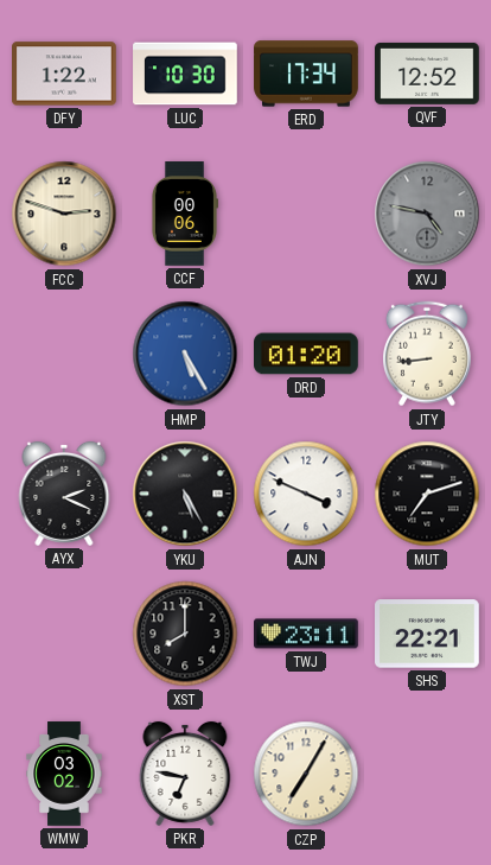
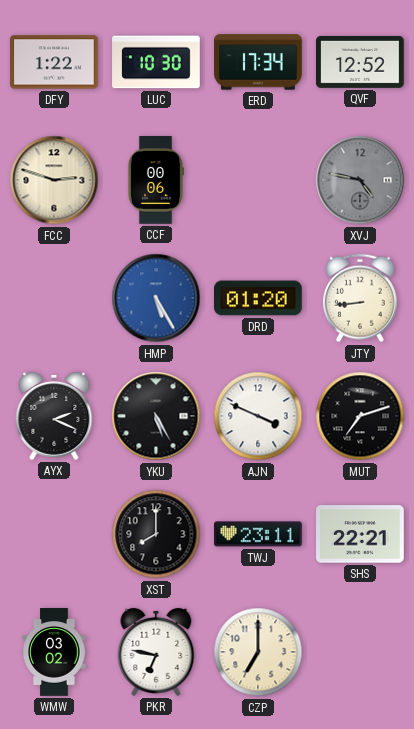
CZP: 7:05 -> 7:00 (258, 652)
